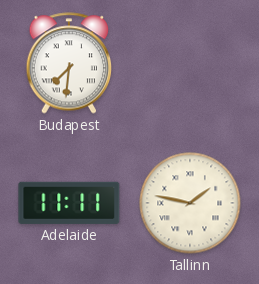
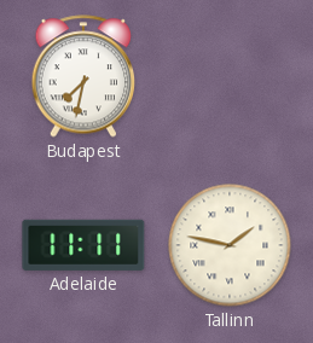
Budapest: 7:31 -> 7:32 (83, 76)
